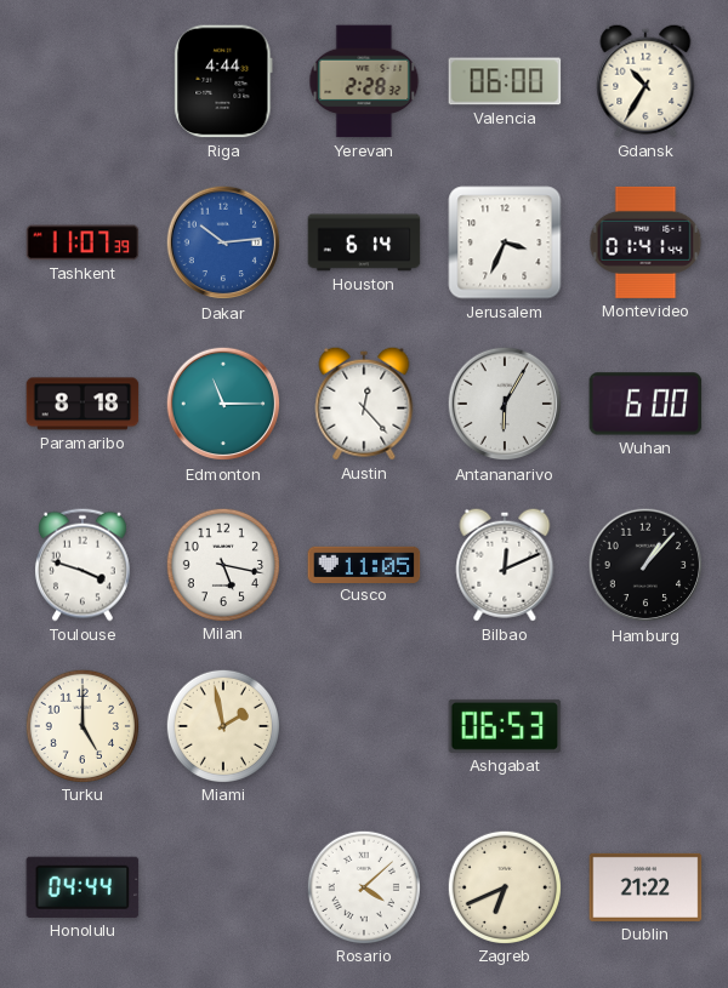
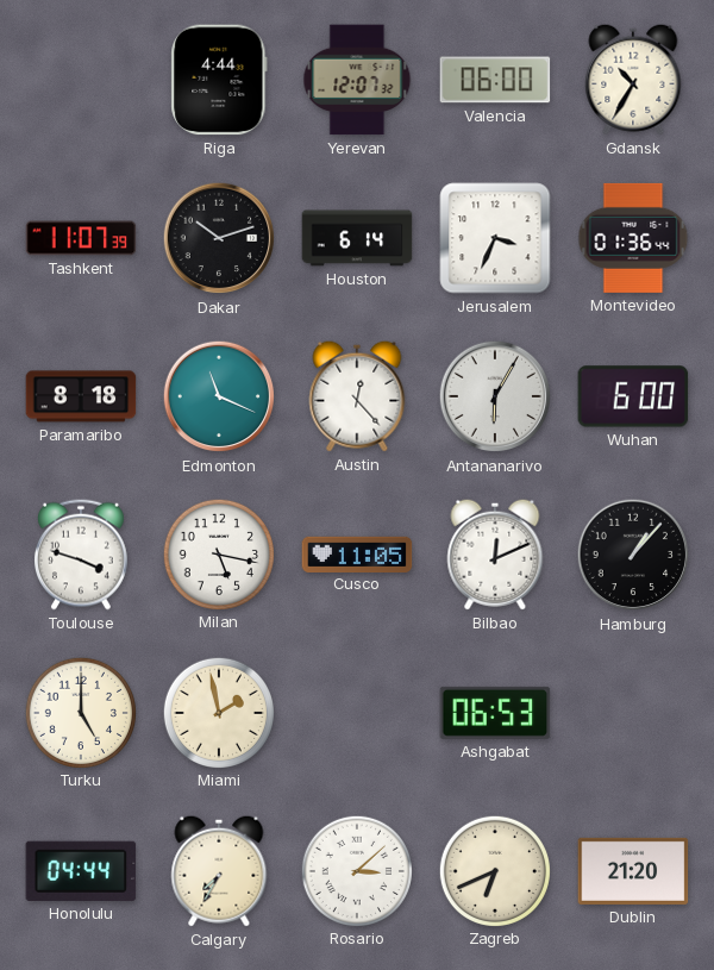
Yerevan: 2:28 -> 12:07 (357, 80)
Dakar: 10:14 -> 10:12 (219, 238)
Dakar dial: blue -> black (219, 238)
Montevideo: 01:41 -> 01:36 (633, 238)
Edmonton: 11:15 -> 11:19 (219, 396)
Calgary: none -> 7:35 (219, 871)
Rosario: 4:08 -> 3:08 (356, 870)
Dublin: 21:22 -> 21:20 (633, 871)
